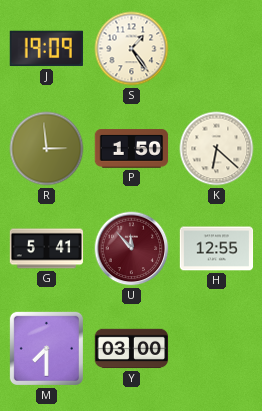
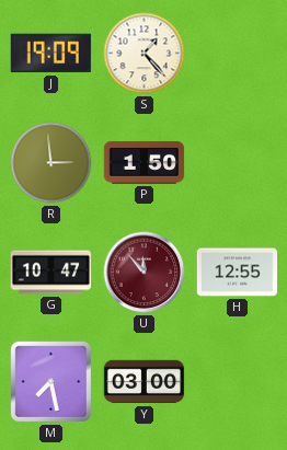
S: 1:24 -> 1:23 (145, 54)
K: 6:22 -> none (217, 149)
G: 5:41 -> 10:47 (51, 273)
M: 7:30 -> 7:28 (50, 381)
